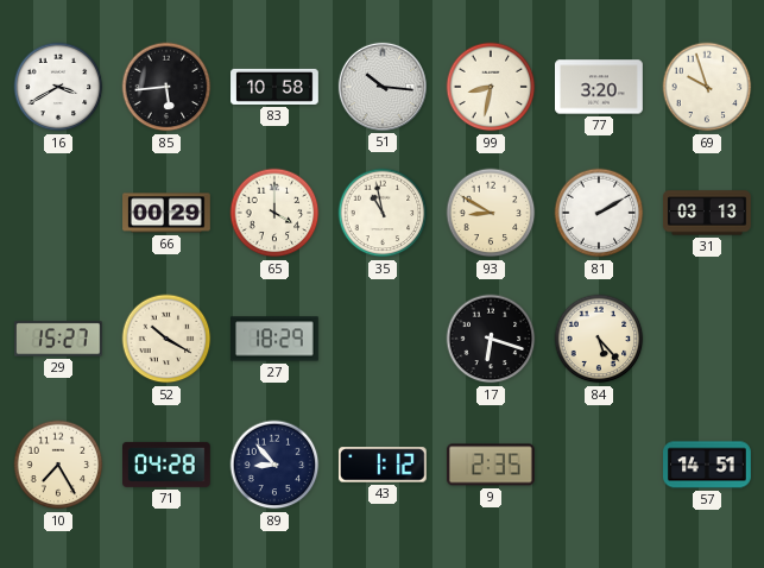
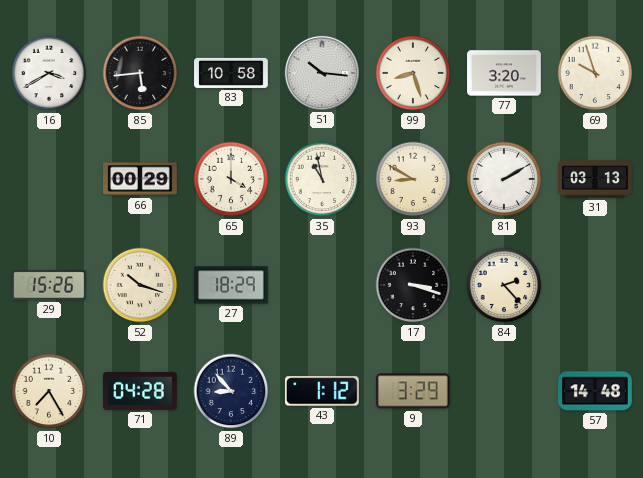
99: 8:32 -> 8:27 (413, 73)
29: 15:27 -> 15:26 (50, 285)
52: 10:20 -> 10:18 (140, 285)
17: 6:18 -> 3:18 (413, 285)
84: 5:23 -> 2:23 (504, 285)
9: 2:35 -> 3:29 (413, 391)
57: 14:51 -> 14:48 (596, 391)
